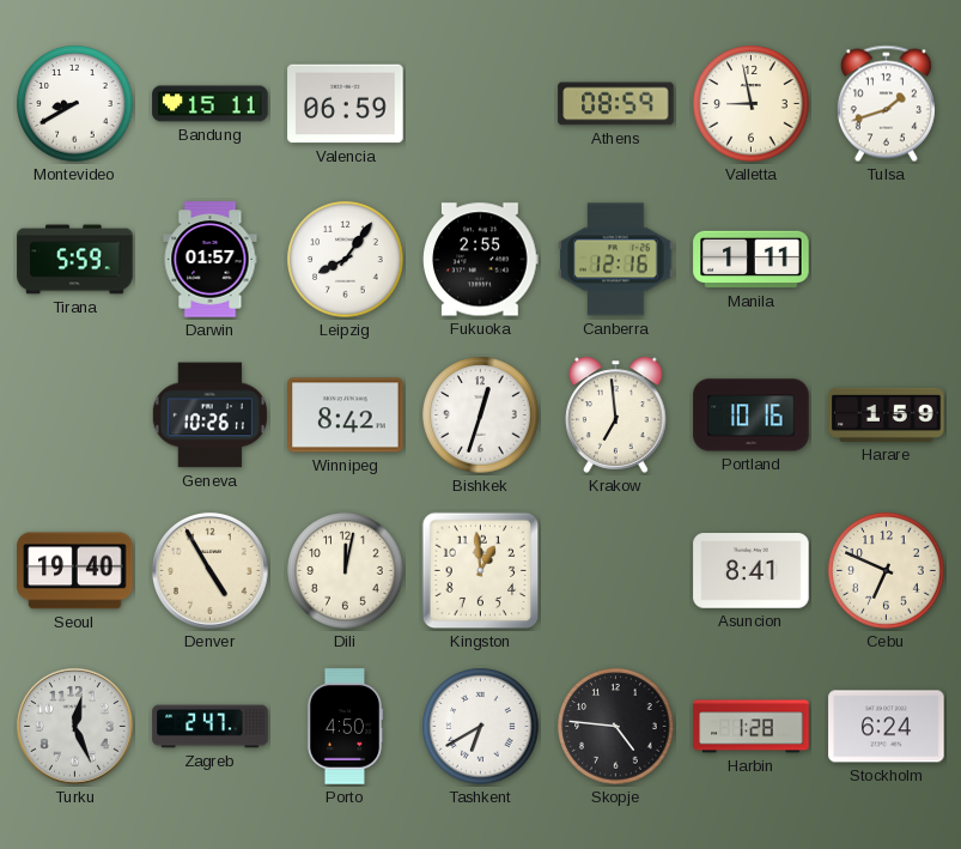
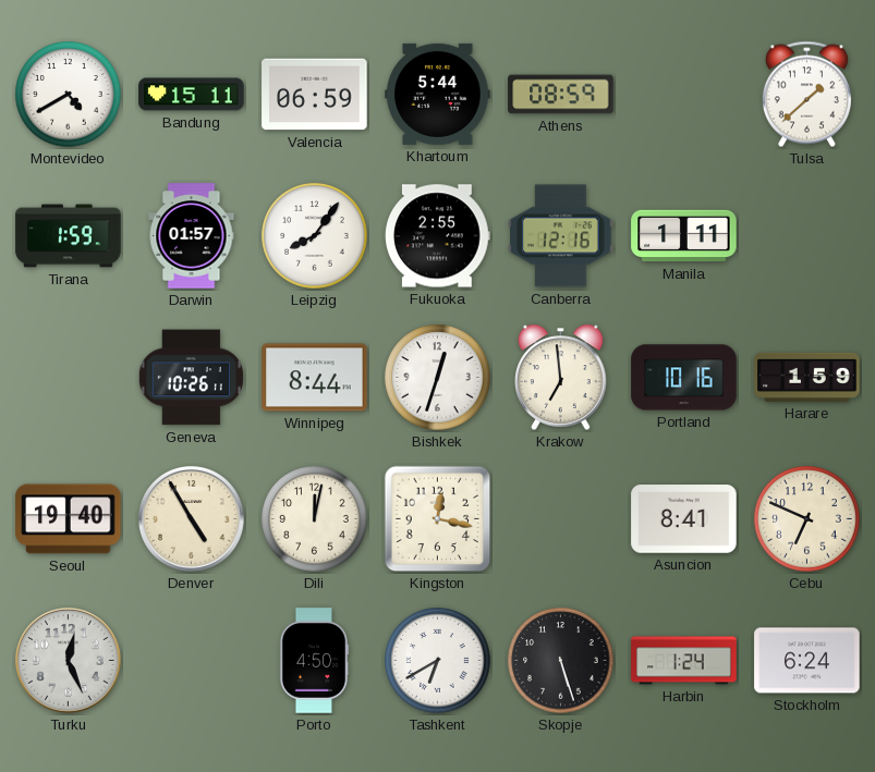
Montevideo: 8:40 -> 4:40 (69, 95)
Khartoum: none -> 5:44 (438, 94)
Valletta: 8:58 -> none (752, 104)
Tulsa: 1:42 -> 1:38 (806, 95)
Tirana: 5:59 -> 1:59 (69, 236)
Winnipeg: 8:42 -> 8:44 (315, 378)
Kingston: 12:59 -> 12:17 (438, 519)
Zagreb: 2:47 -> none (211, 727)
Skopje: 4:46 -> 5:27 (561, 661)
Harbin: 1:28 -> 1:24 (684, 661)
